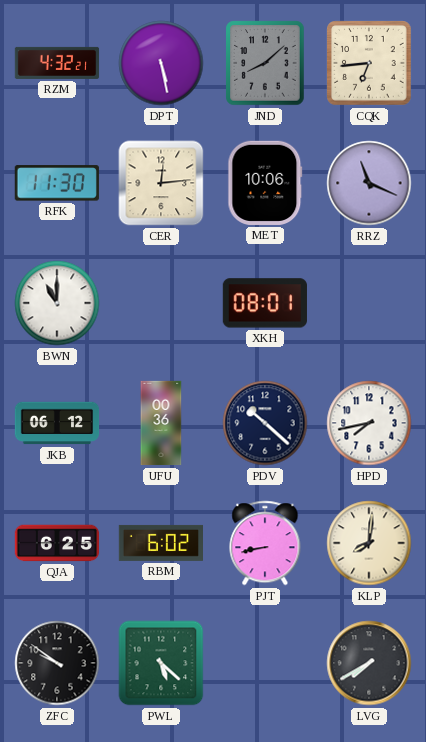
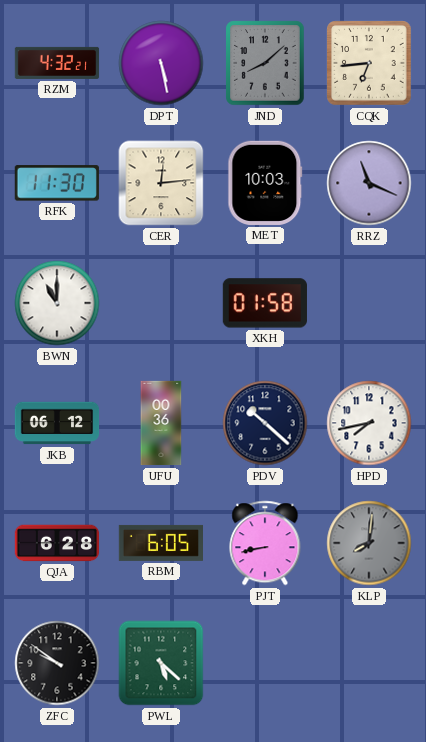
MET: 10:06 -> 10:03 (265, 183)
XKH: 08:01 -> 01:58 (265, 303)
QJA: 6:25 -> 6:28 (57, 543)
RBM: 6:02 -> 6:05 (160, 543)
KLP dial: cream -> grey (369, 543)
LVG: 7:40 -> none (369, 663)
